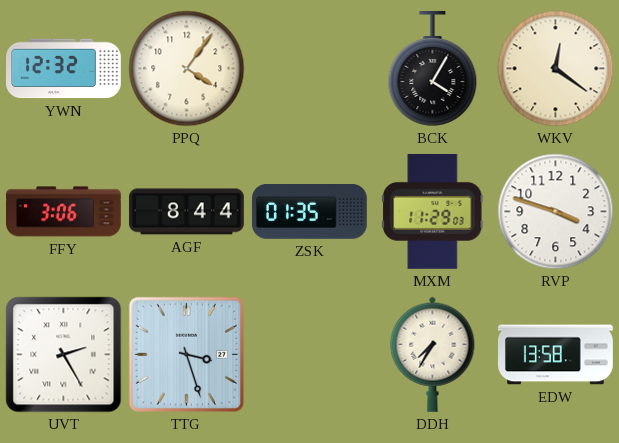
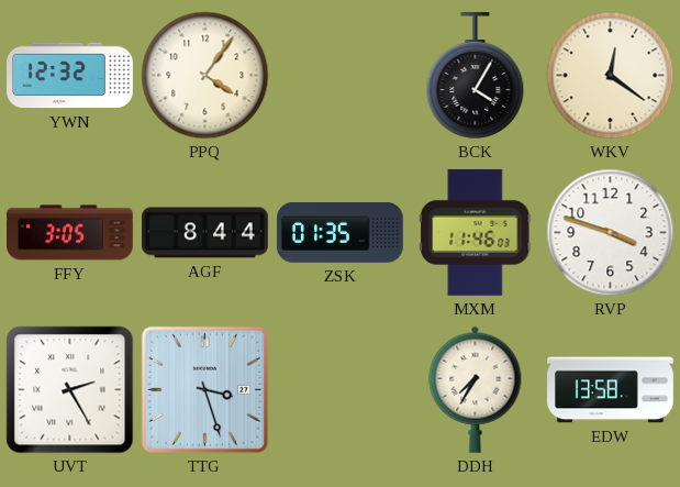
FFY: 3:06 -> 3:05 (70, 233)
MXM: 11:29 -> 11:46 (476, 232)
